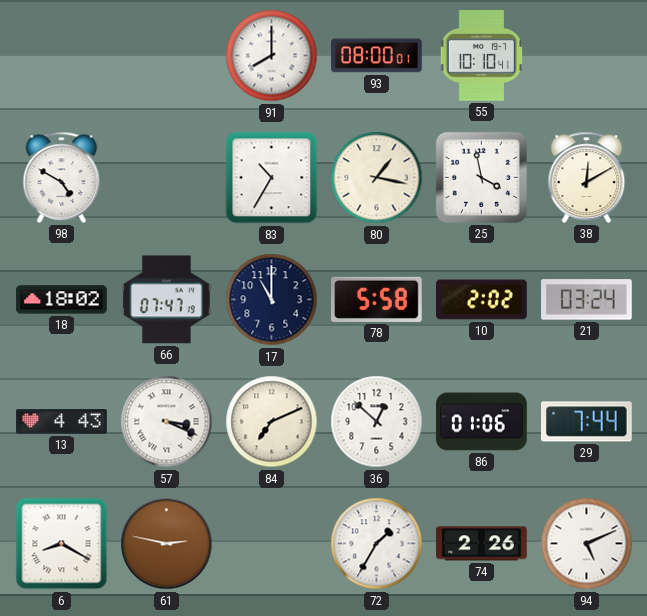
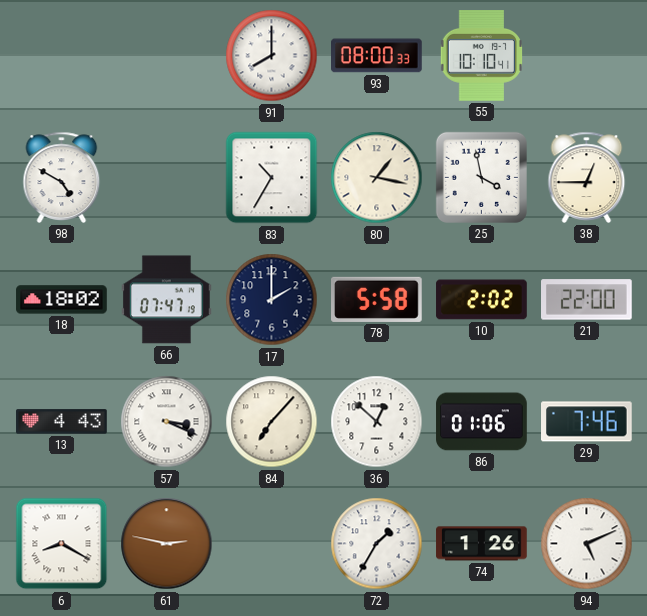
93: 08:00:01 -> 08:00:33 (377, 56)
38: 12:10 -> 12:45 (587, 177)
17: 11:00 -> 2:00 (272, 300)
21: 03:24 -> 22:00 (587, 300)
84: 7:11 -> 7:07 (272, 422)
29: 7:44 -> 7:46 (587, 422)
74: 2:26 -> 1:26 (482, 544)
